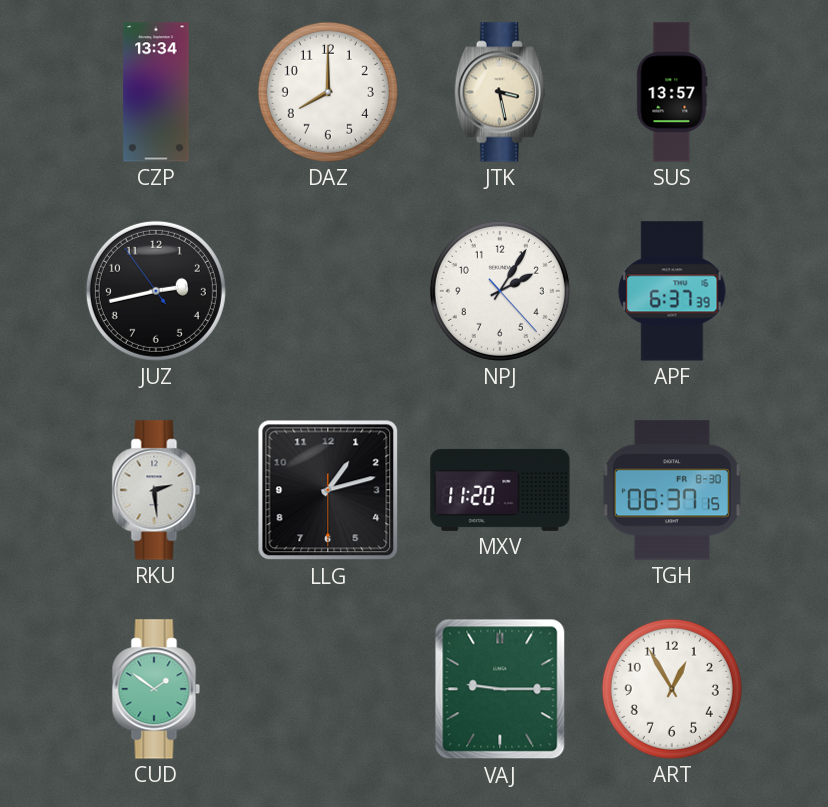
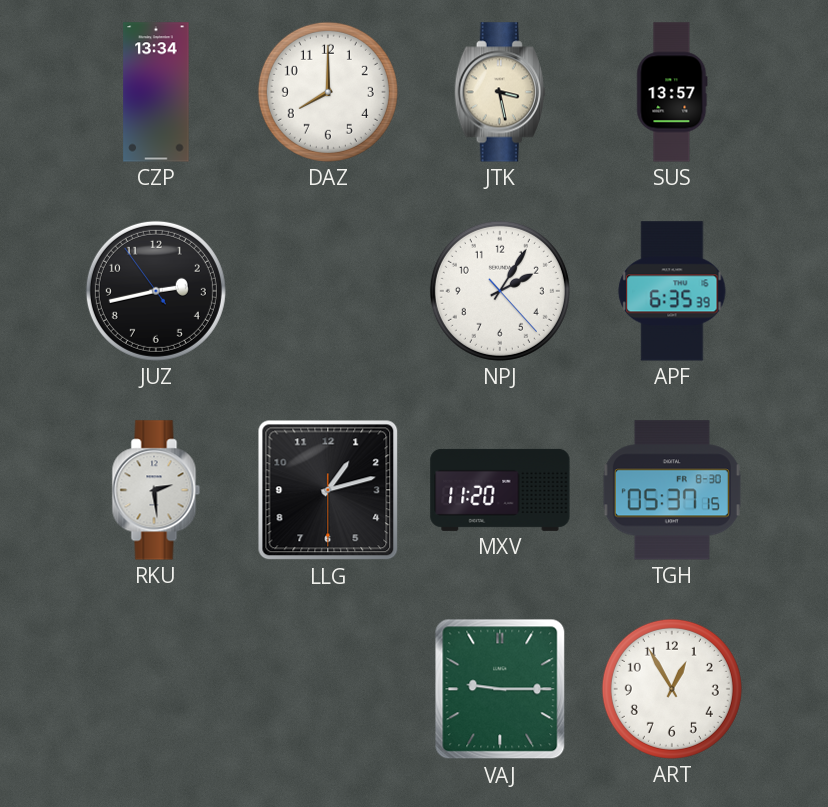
APF: 6:37 -> 6:35 (672, 291)
TGH: 06:37 -> 05:37 (672, 490)
CUD: 1:51 -> none (156, 689)
